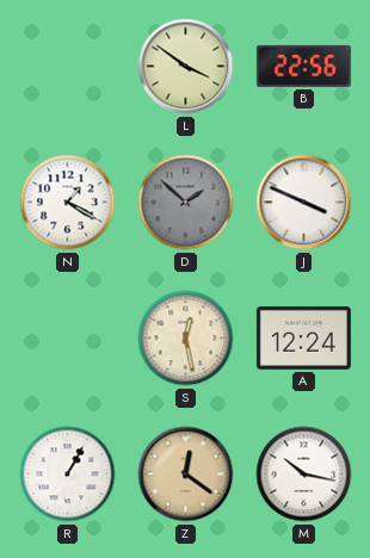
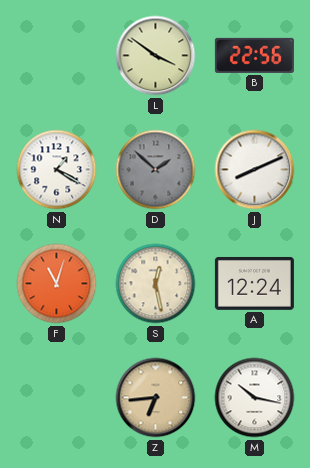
J: 3:49 -> 8:11 (255, 170)
F: none -> 11:03 (57, 284)
R: 1:05 -> none (68, 475)
Z: 12:21 -> 6:44 (156, 398)
